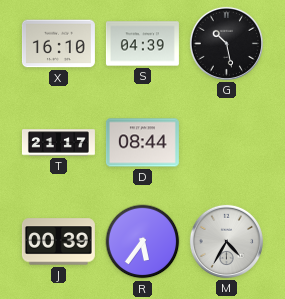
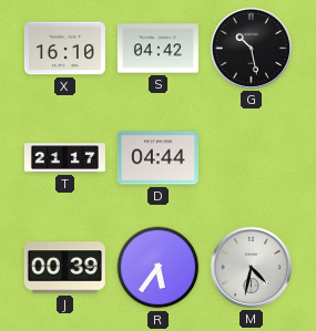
S: 04:39 -> 04:42 (157, 49)
D: 08:44 -> 04:44 (157, 158)
M: 4:35 -> 4:32 (251, 267)
